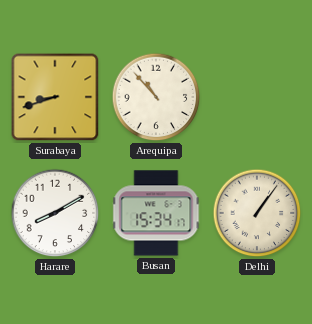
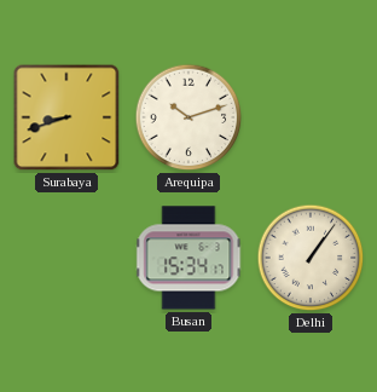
Arequipa: 10:53 -> 10:12 (188, 117)
Harare: 8:10 -> none (55, 213)
